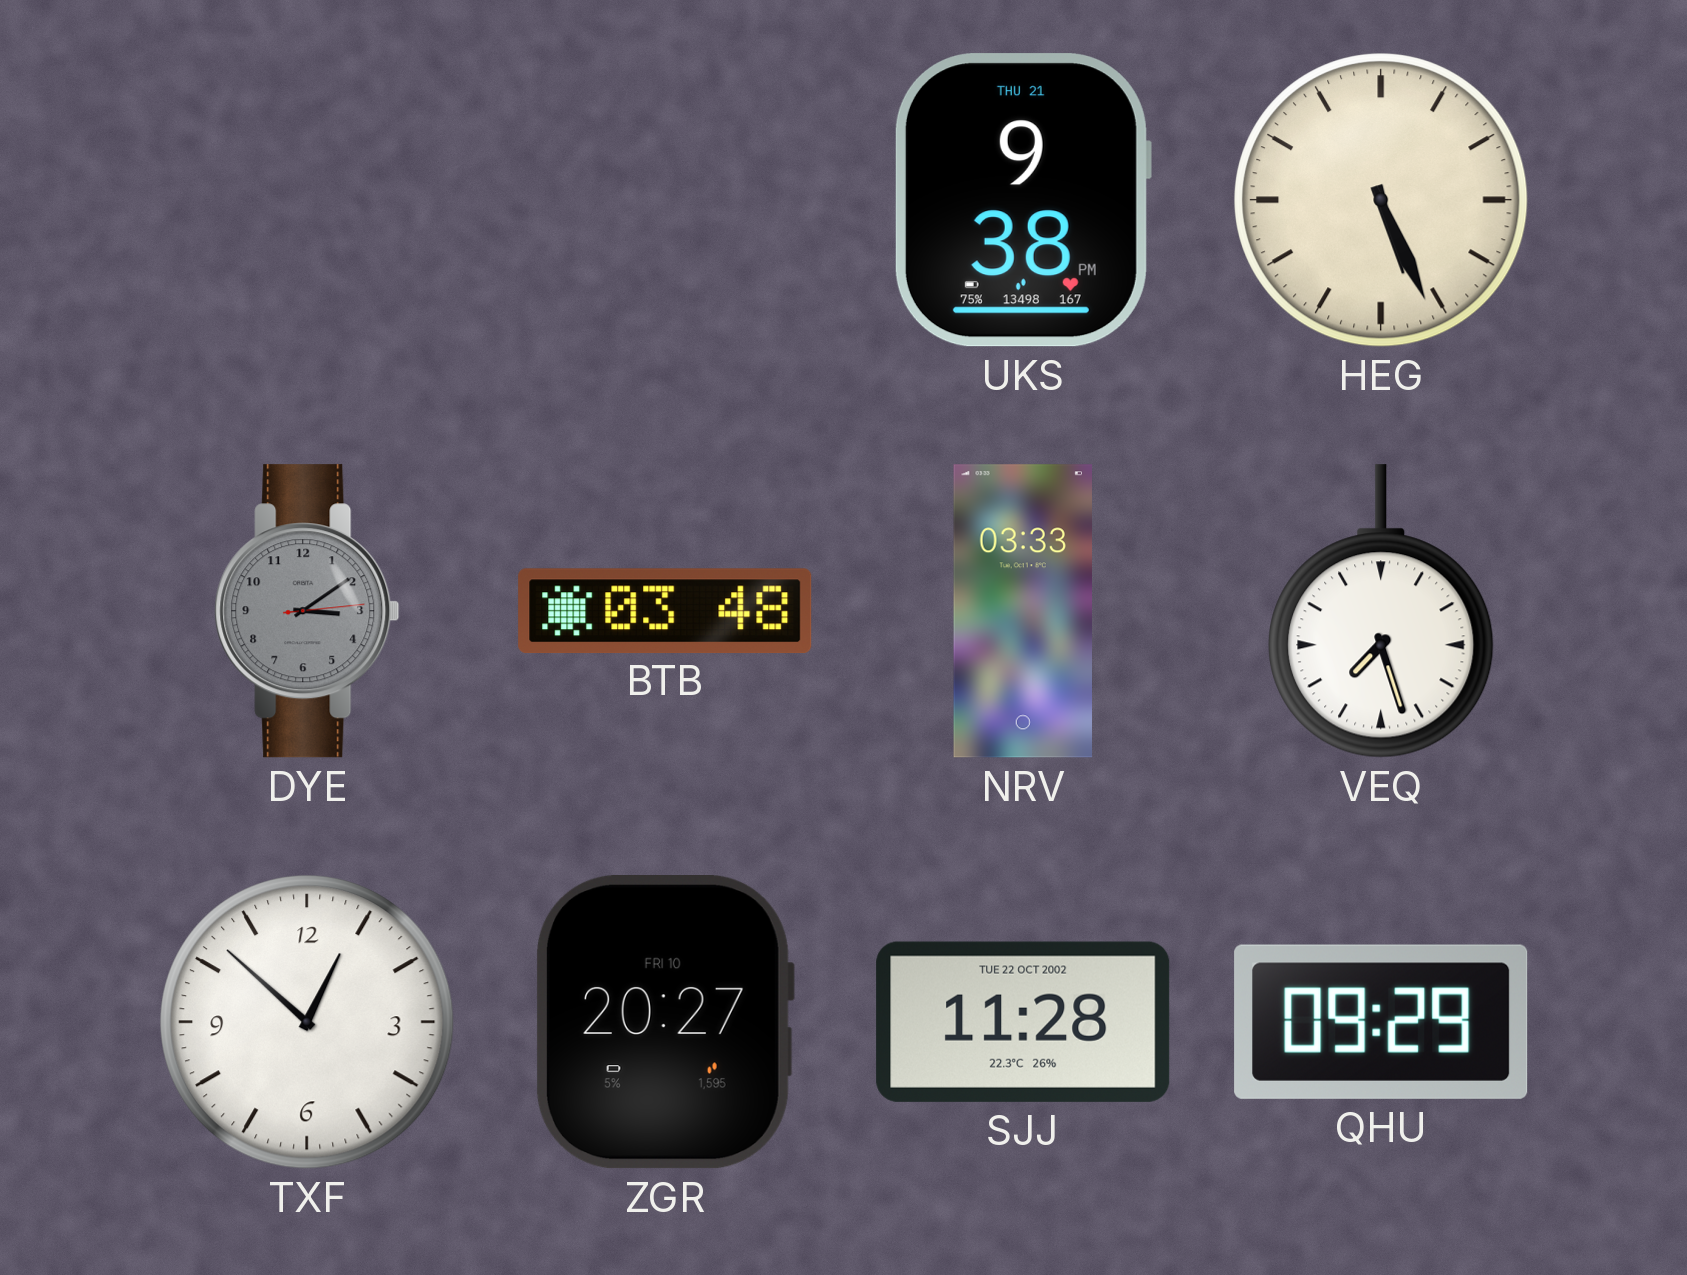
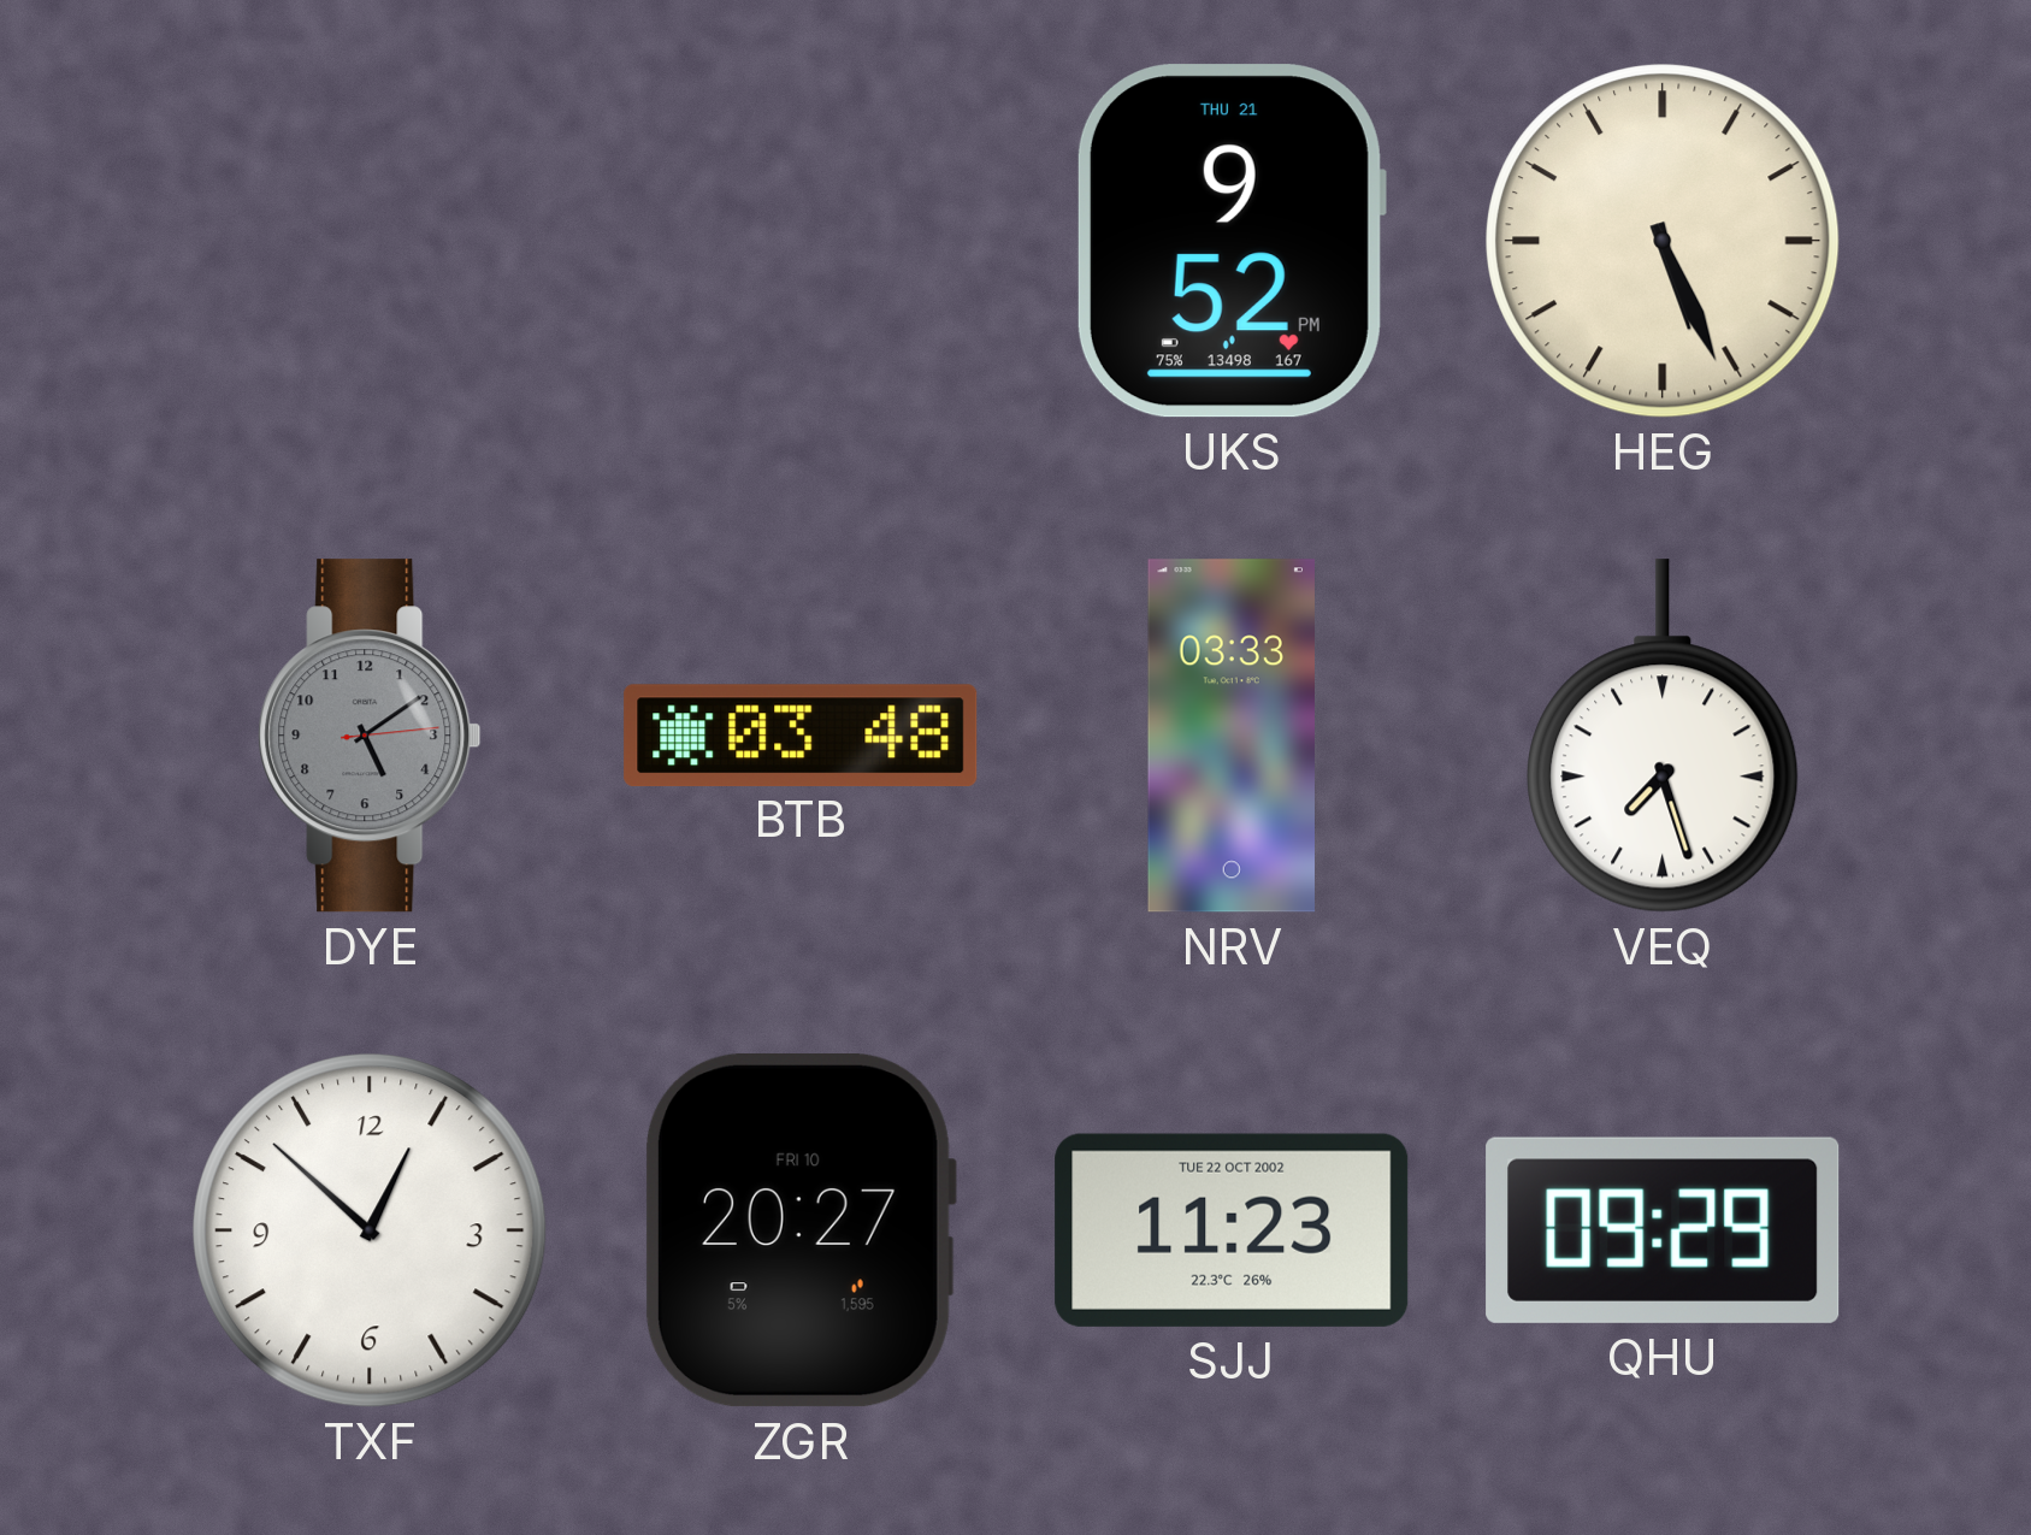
UKS: 9:38 -> 9:52 (1230, 241)
DYE: 3:09 -> 5:09 (370, 736)
SJJ: 11:28 -> 11:23 (1232, 1230)
